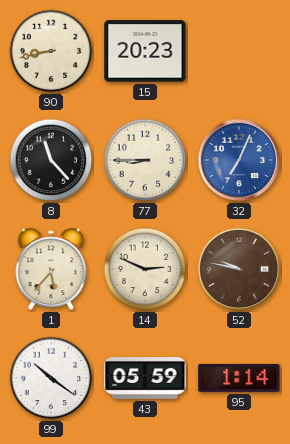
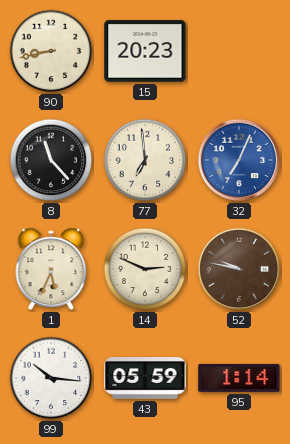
77: 8:45 -> 6:59 (145, 160)
1: 5:37 -> 5:34 (51, 269)
99: 10:21 -> 10:16 (51, 378)
